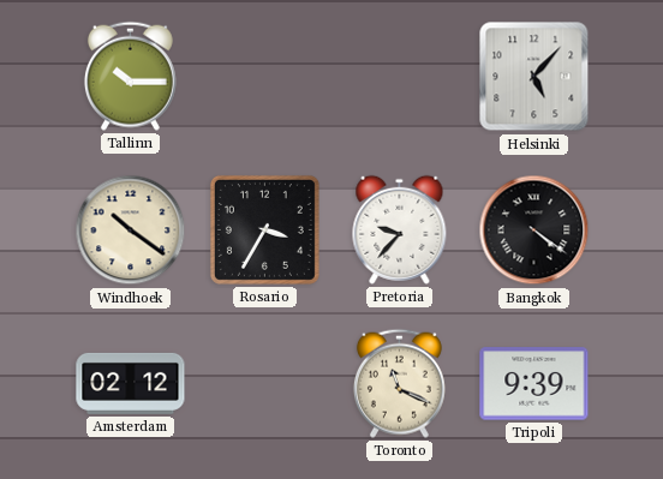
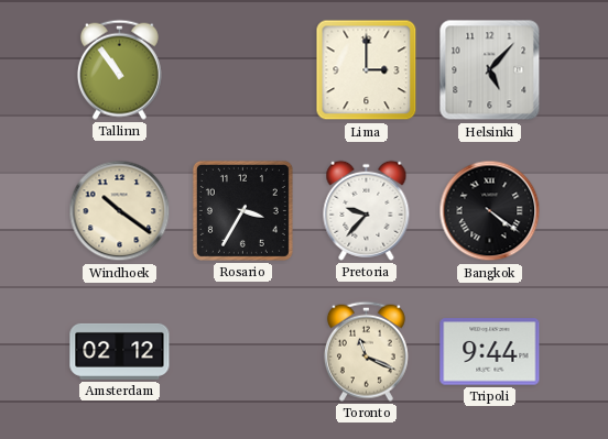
Tallinn: 10:15 -> 10:54 (119, 69)
Lima: none -> 3:00 (367, 70)
Tripoli: 9:39 -> 9:44 (490, 352)
